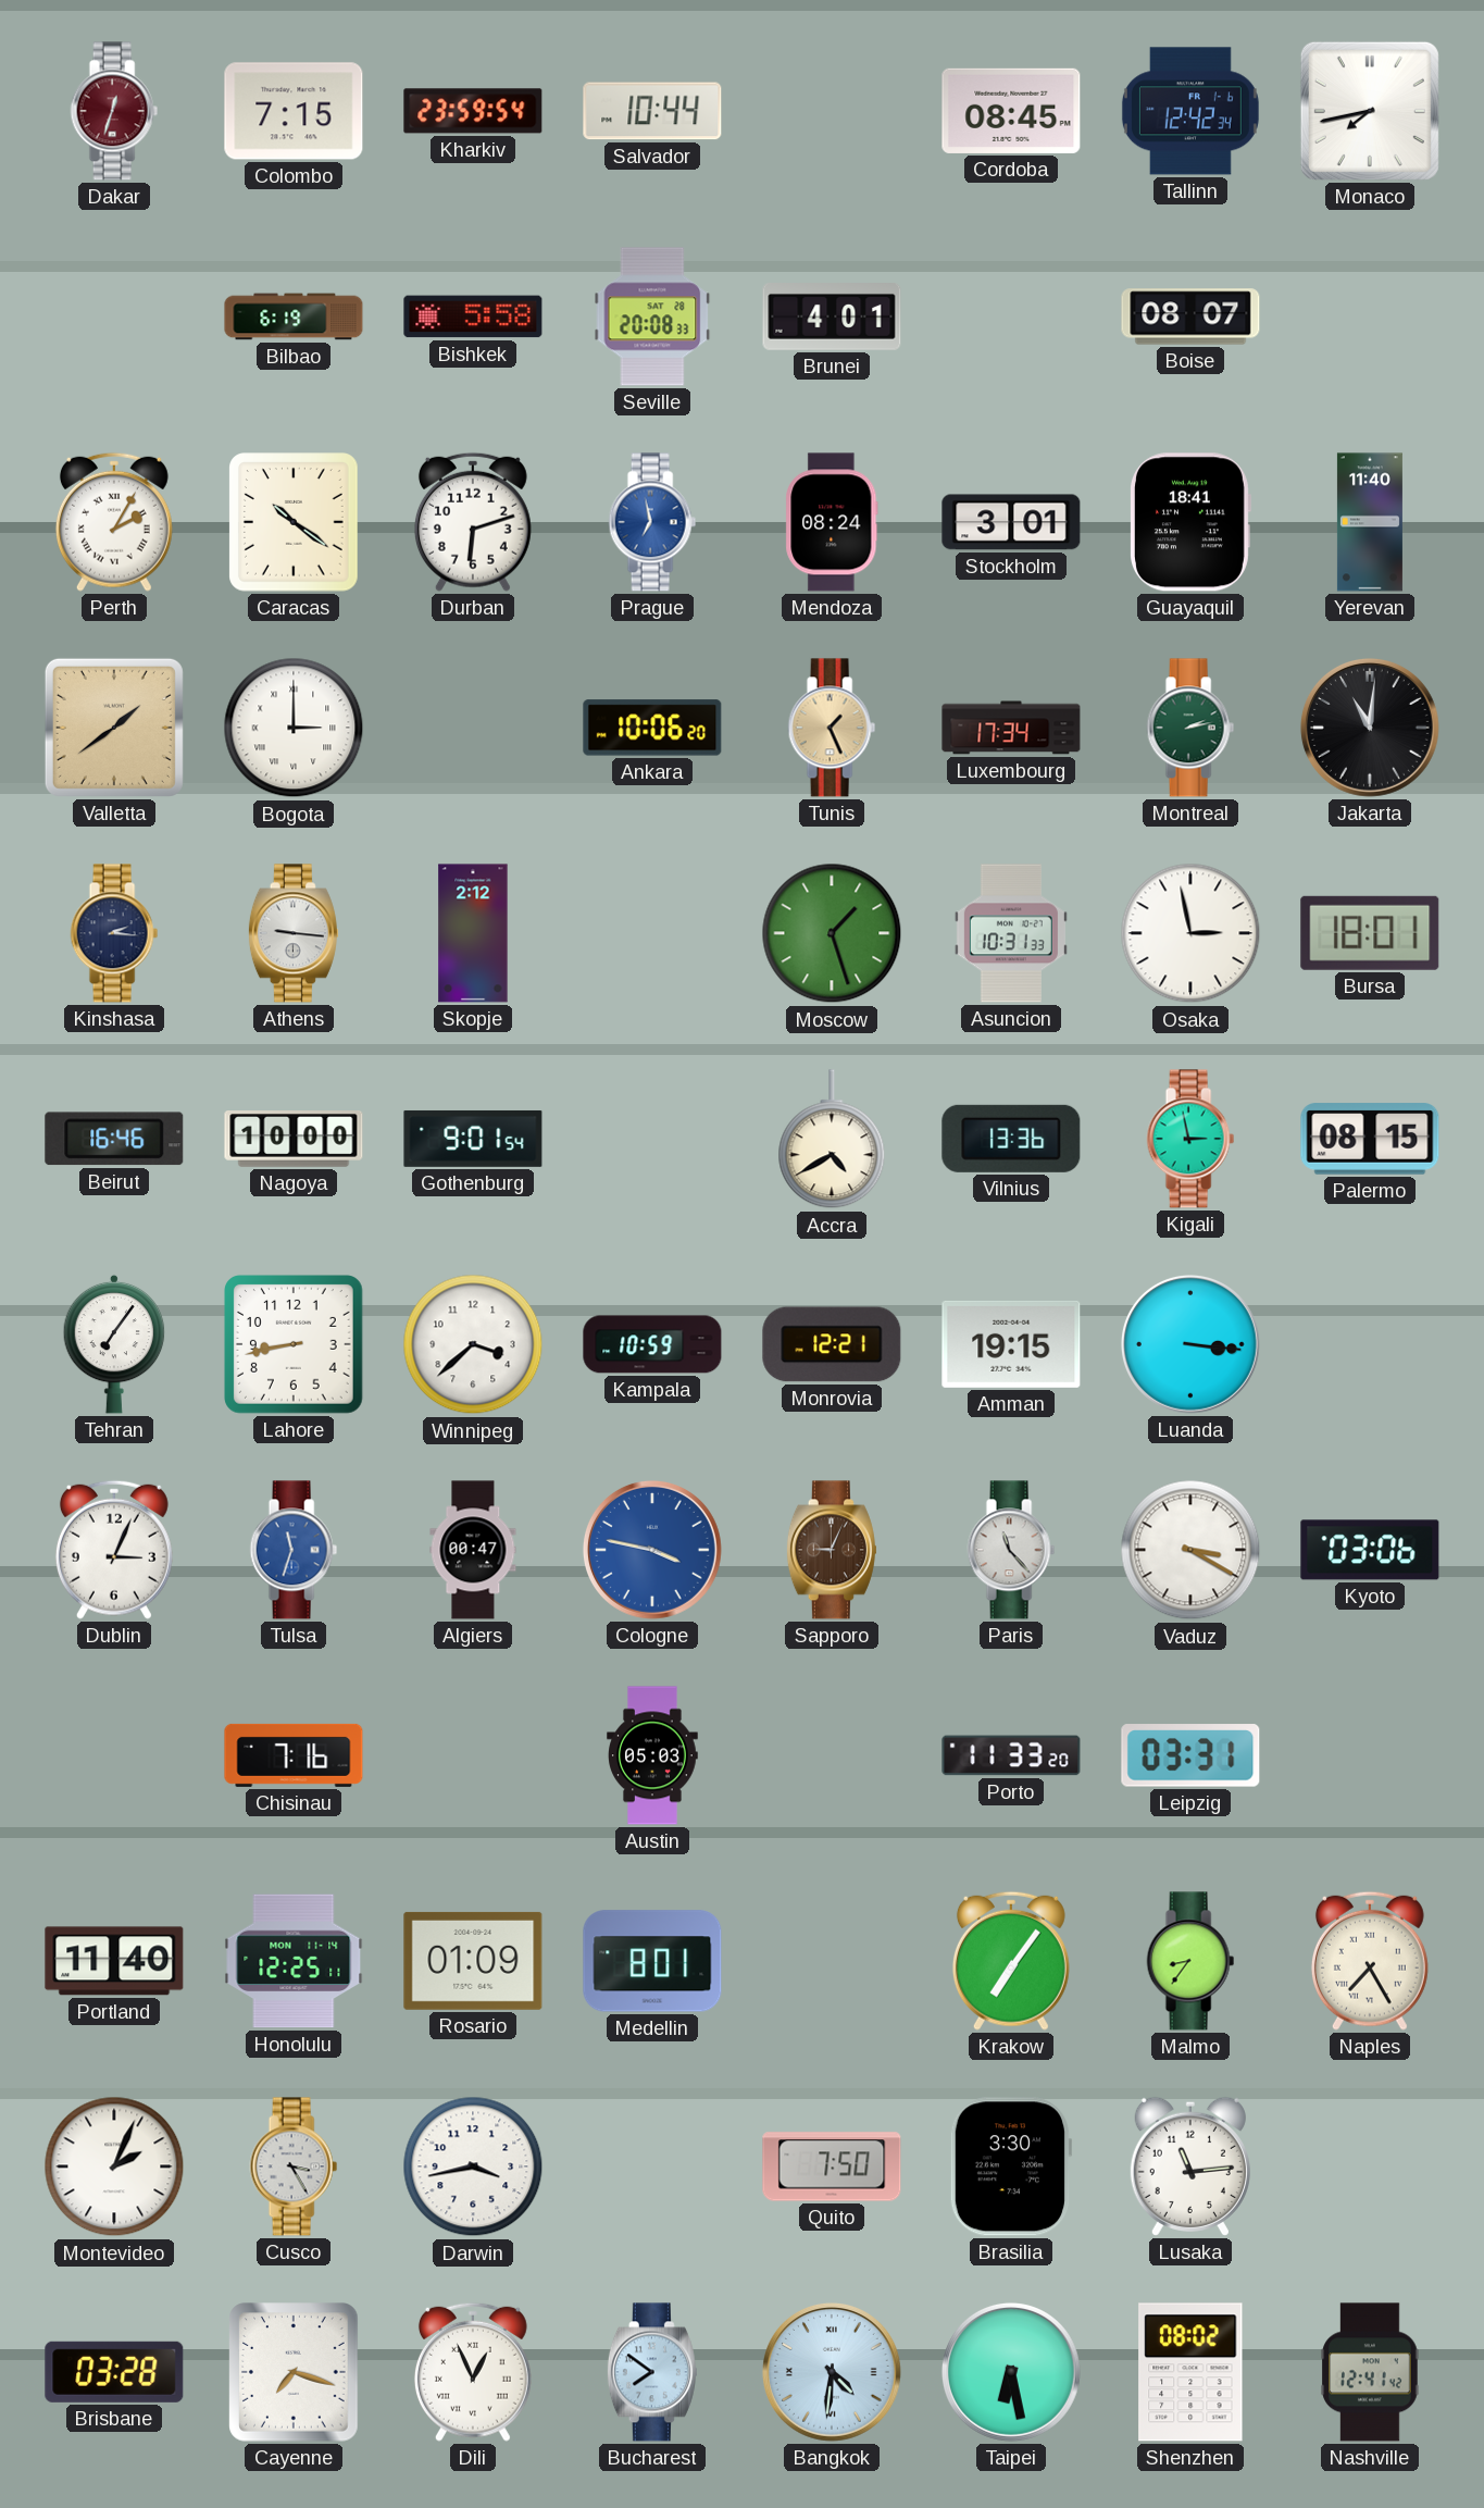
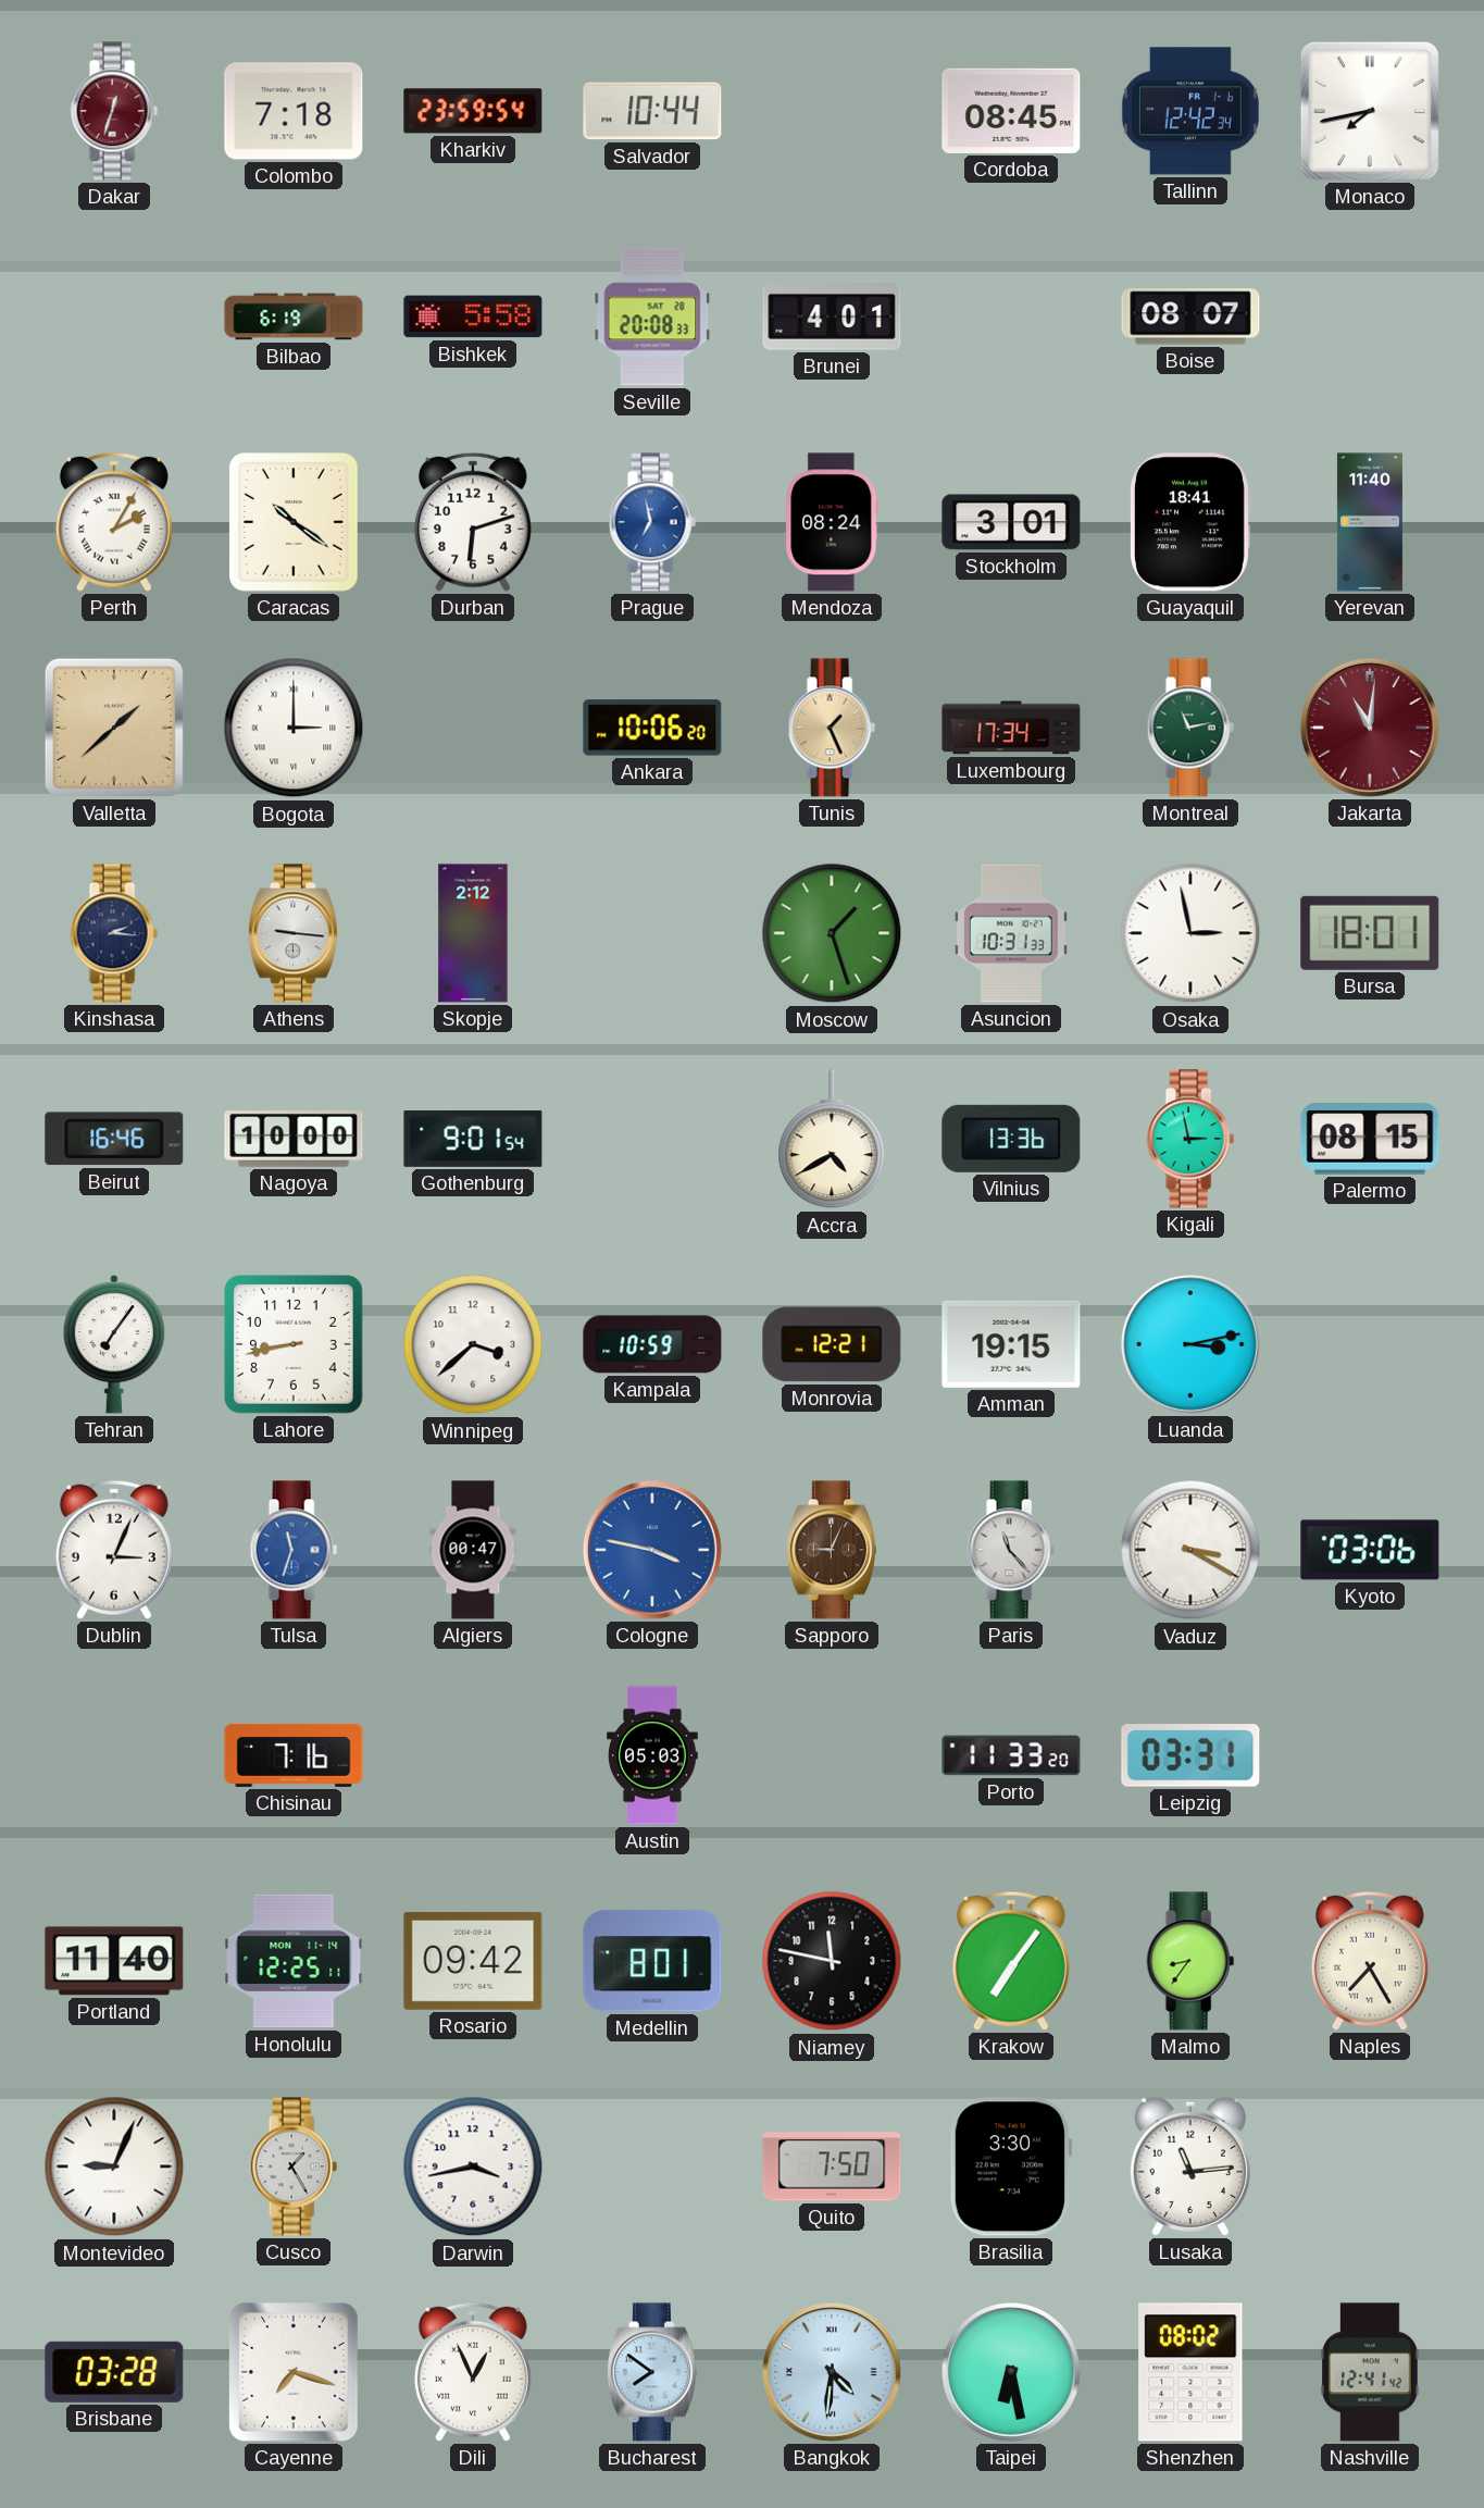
Colombo: 7:15 -> 7:18 (294, 111)
Valletta: 1:39 -> 1:38 (114, 728)
Montreal: 2:13 -> 11:13 (1190, 728)
Jakarta dial: black -> burgundy (1370, 728)
Luanda: 3:16 -> 3:13 (1190, 1344)
Rosario: 01:09 -> 09:42 (473, 1961)
Niamey: none -> 11:47 (832, 1961)
Montevideo: 2:04 -> 9:04 (114, 2166)
Cusco: 3:25 -> 1:25 (294, 2166)
